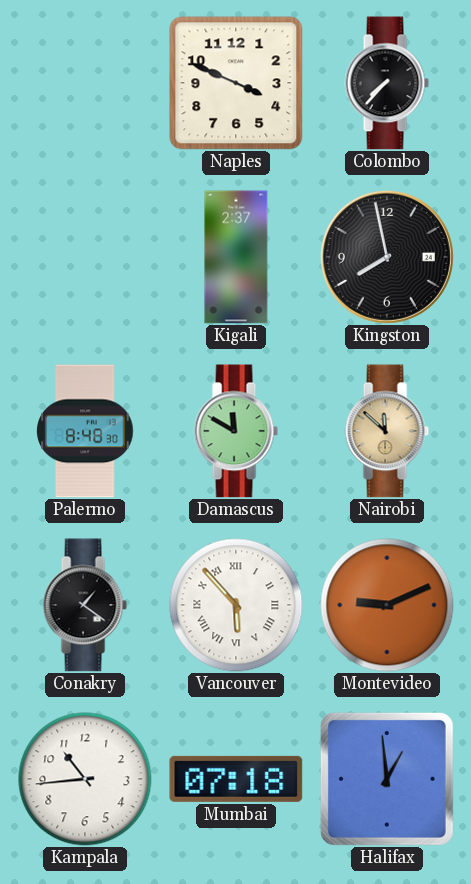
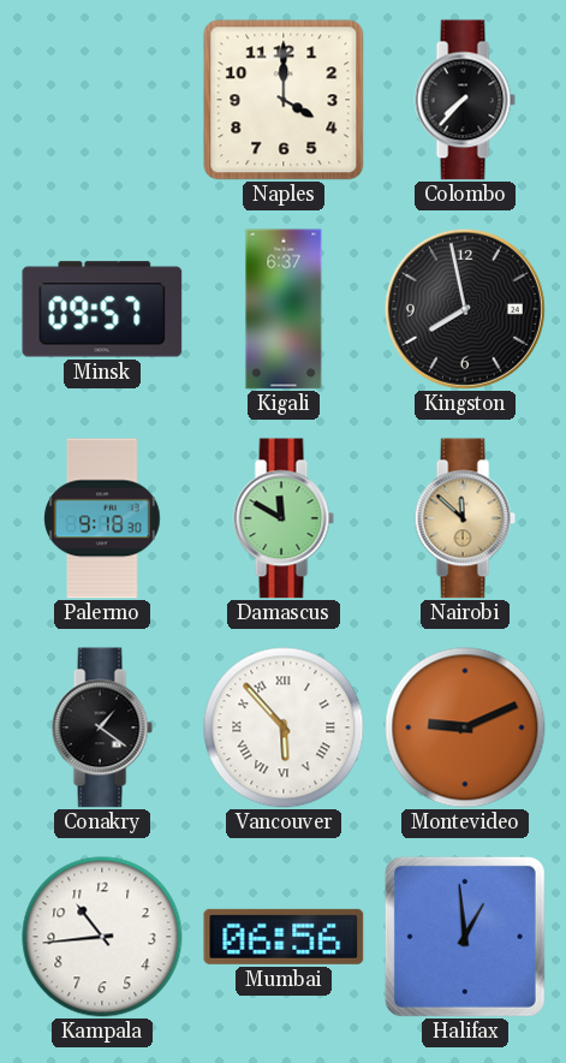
Naples: 3:49 -> 4:00 (284, 100)
Minsk: none -> 09:57 (102, 309)
Kigali: 2:37 -> 6:37 (284, 309)
Palermo: 8:48 -> 9:18 (102, 518)
Mumbai: 07:18 -> 06:56 (284, 937)
